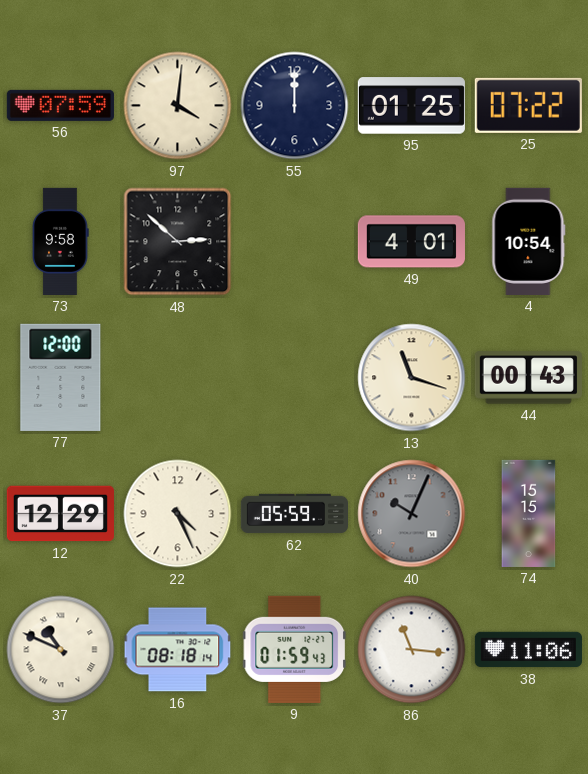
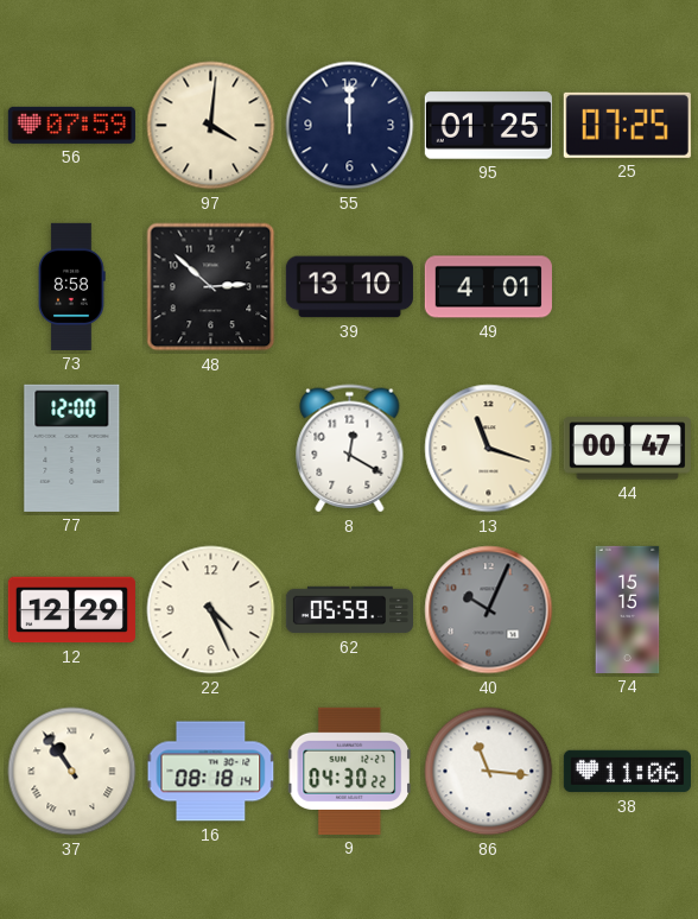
25: 07:22 -> 07:25 (627, 125)
73: 9:58 -> 8:58 (71, 286)
39: none -> 13:10 (349, 287)
4: 10:54 -> none (529, 241)
8: none -> 12:20 (350, 449)
44: 00:43 -> 00:47 (627, 449)
37: 10:49 -> 10:54 (72, 772)
9: 01:59 -> 04:30 (350, 771)
